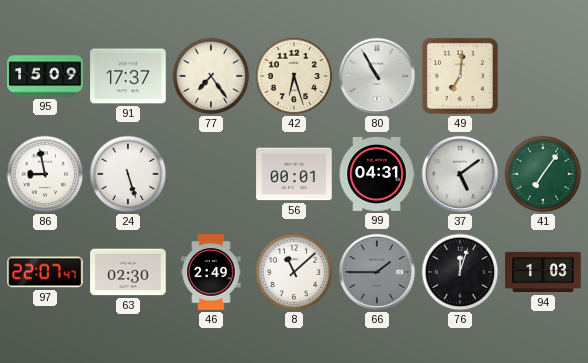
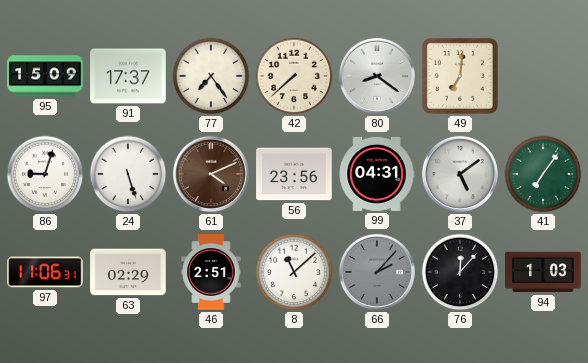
42: 6:27 -> 7:38 (294, 76)
80: 10:55 -> 8:21 (377, 76)
86: 8:58 -> 9:03 (45, 174)
61: none -> 4:11 (211, 174)
56: 00:01 -> 23:56 (294, 174)
97: 22:07 -> 11:06 (45, 272)
63: 02:30 -> 02:29 (128, 272)
46: 2:49 -> 2:51 (211, 272)
66: 1:45 -> 2:07 (377, 272)
76: 12:03 -> 12:07 (460, 272)
